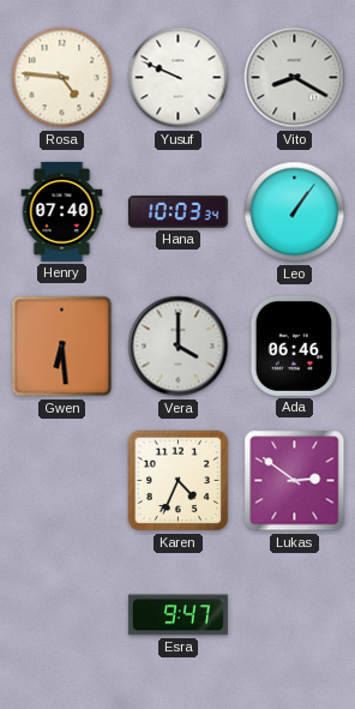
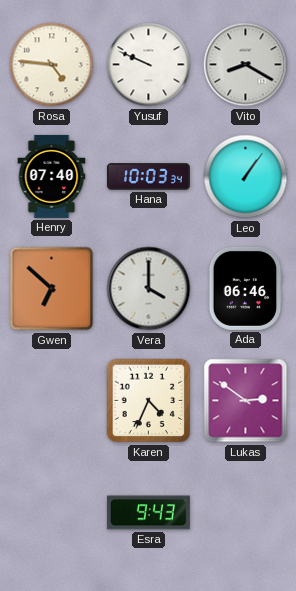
Gwen: 6:29 -> 6:52 (52, 289)
Esra: 9:47 -> 9:43 (148, 513)
